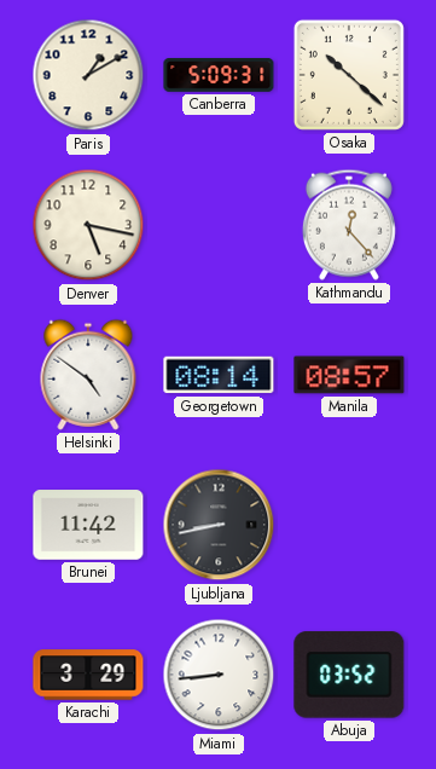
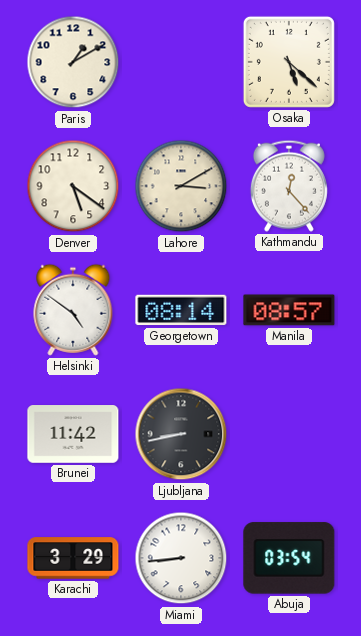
Canberra: 5:09 -> none (219, 76)
Osaka: 10:22 -> 5:22 (289, 62)
Denver: 5:17 -> 5:21 (73, 186)
Lahore: none -> 3:10 (181, 186)
Abuja: 03:52 -> 03:54 (289, 558)
